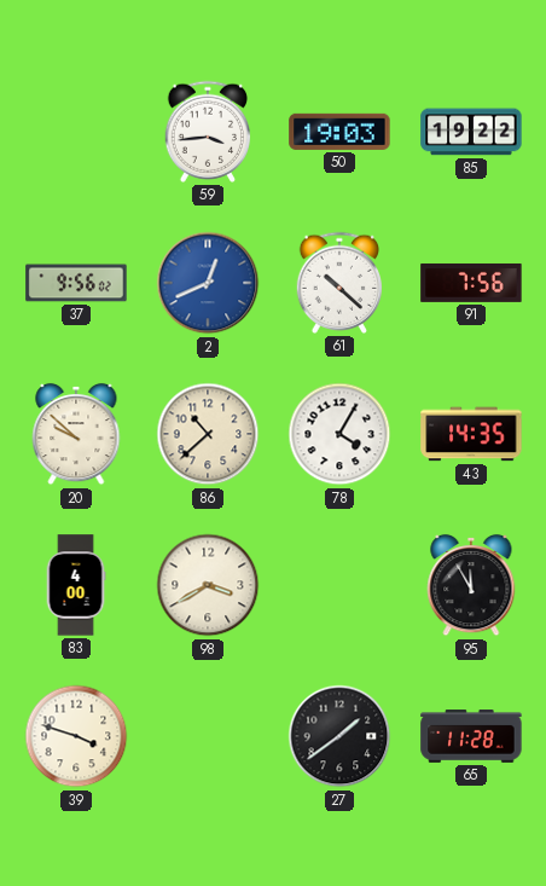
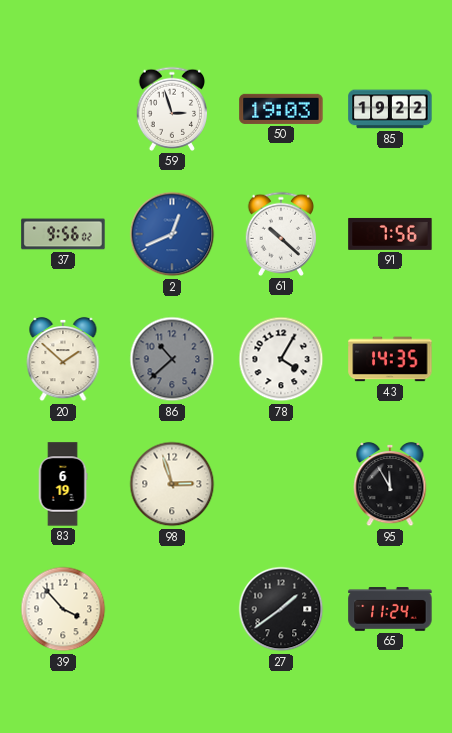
59: 3:44 -> 2:57 (172, 109)
20: 9:52 -> 1:52 (63, 359)
86 dial: cream -> grey (172, 359)
83: 4:00 -> 6:19 (63, 484)
98: 3:40 -> 2:57 (172, 484)
39: 3:48 -> 3:53 (63, 609)
65: 11:28 -> 11:24 (390, 609)
